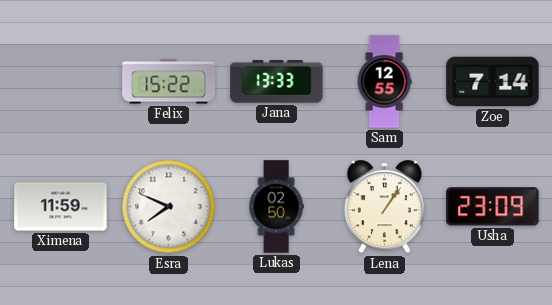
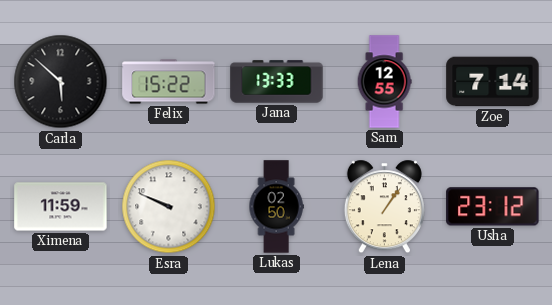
Carla: none -> 5:52 (61, 82)
Esra: 7:49 -> 9:49 (169, 207)
Usha: 23:09 -> 23:12 (493, 207)
